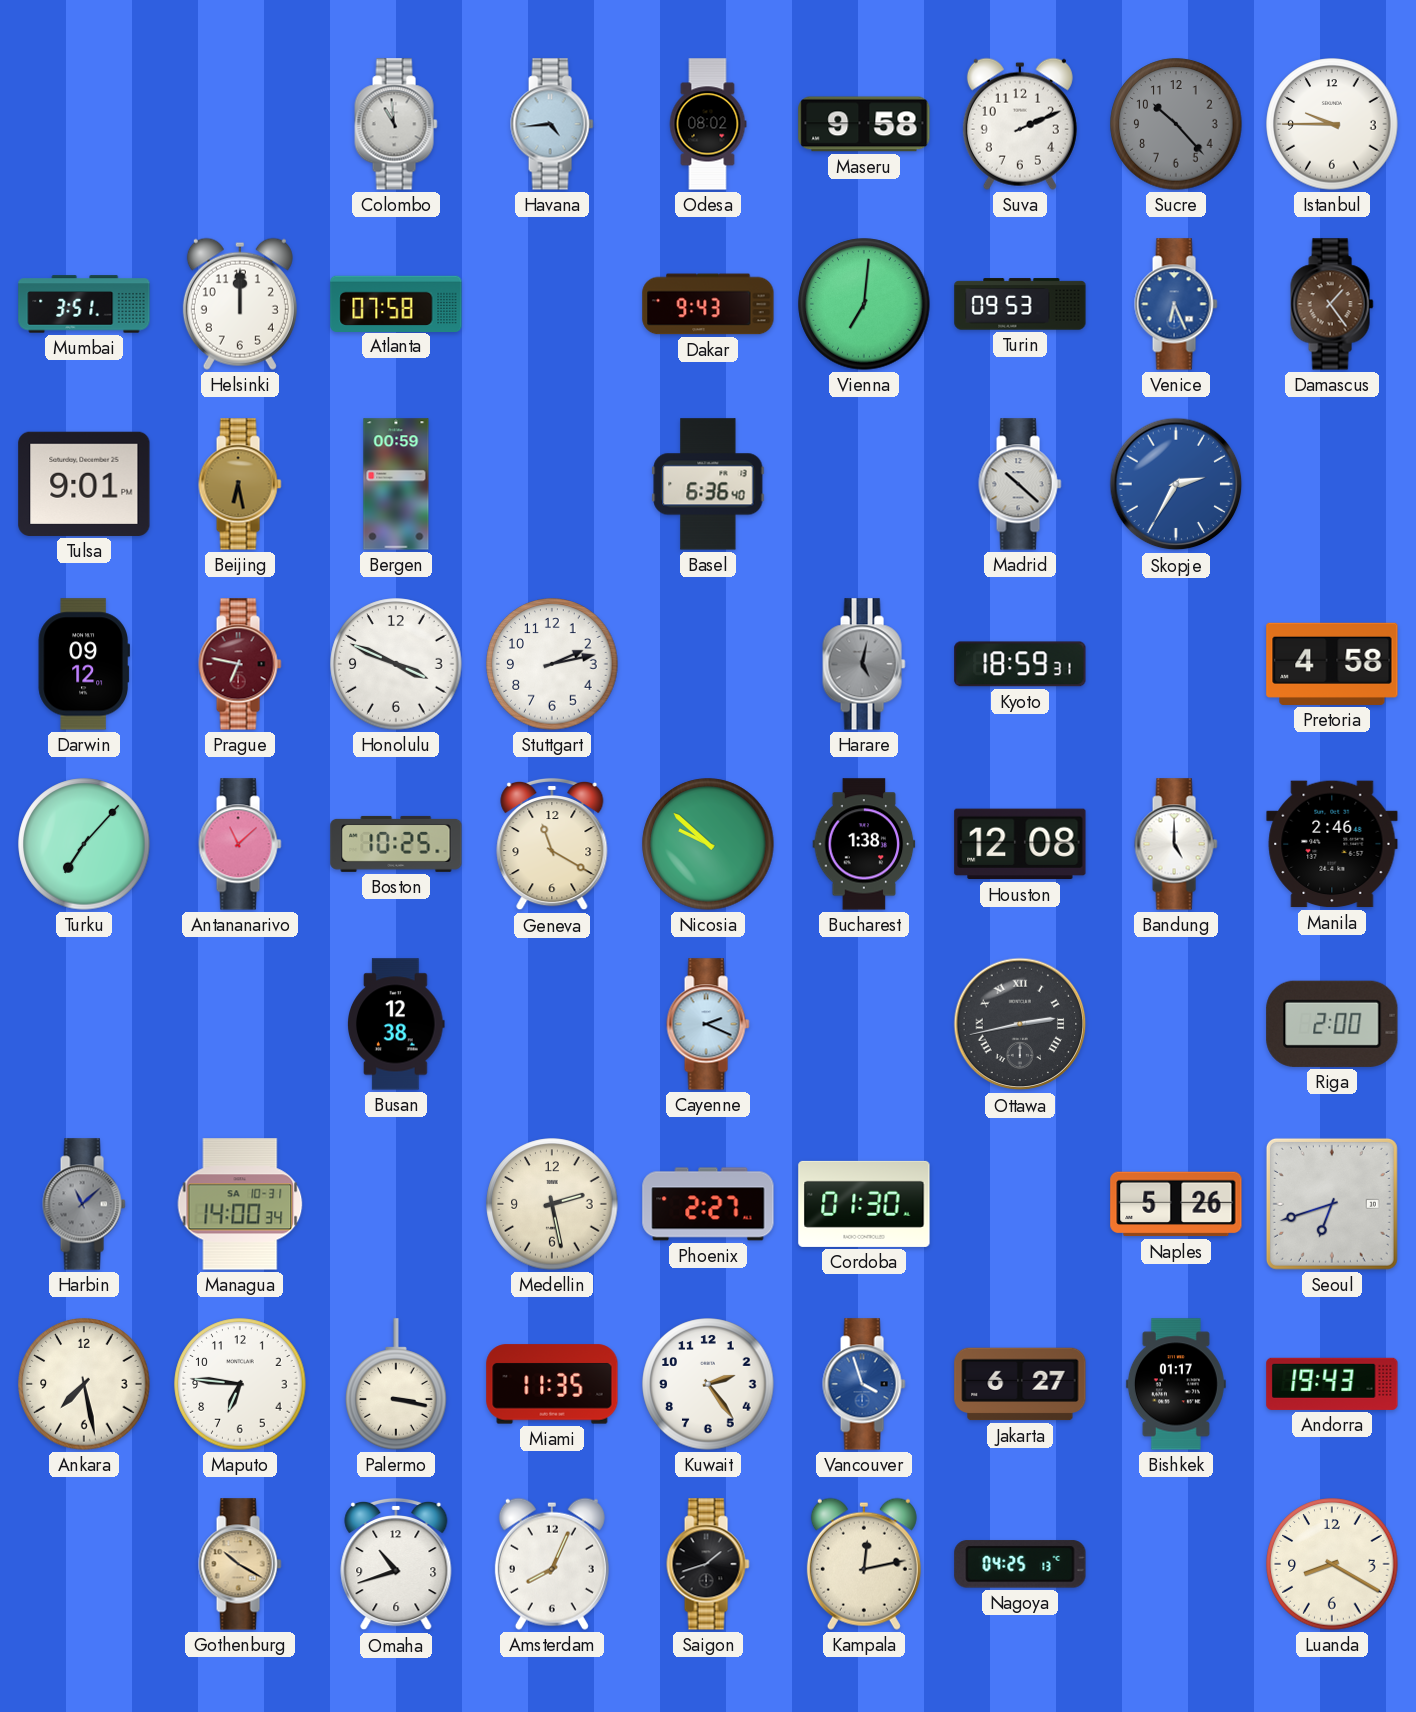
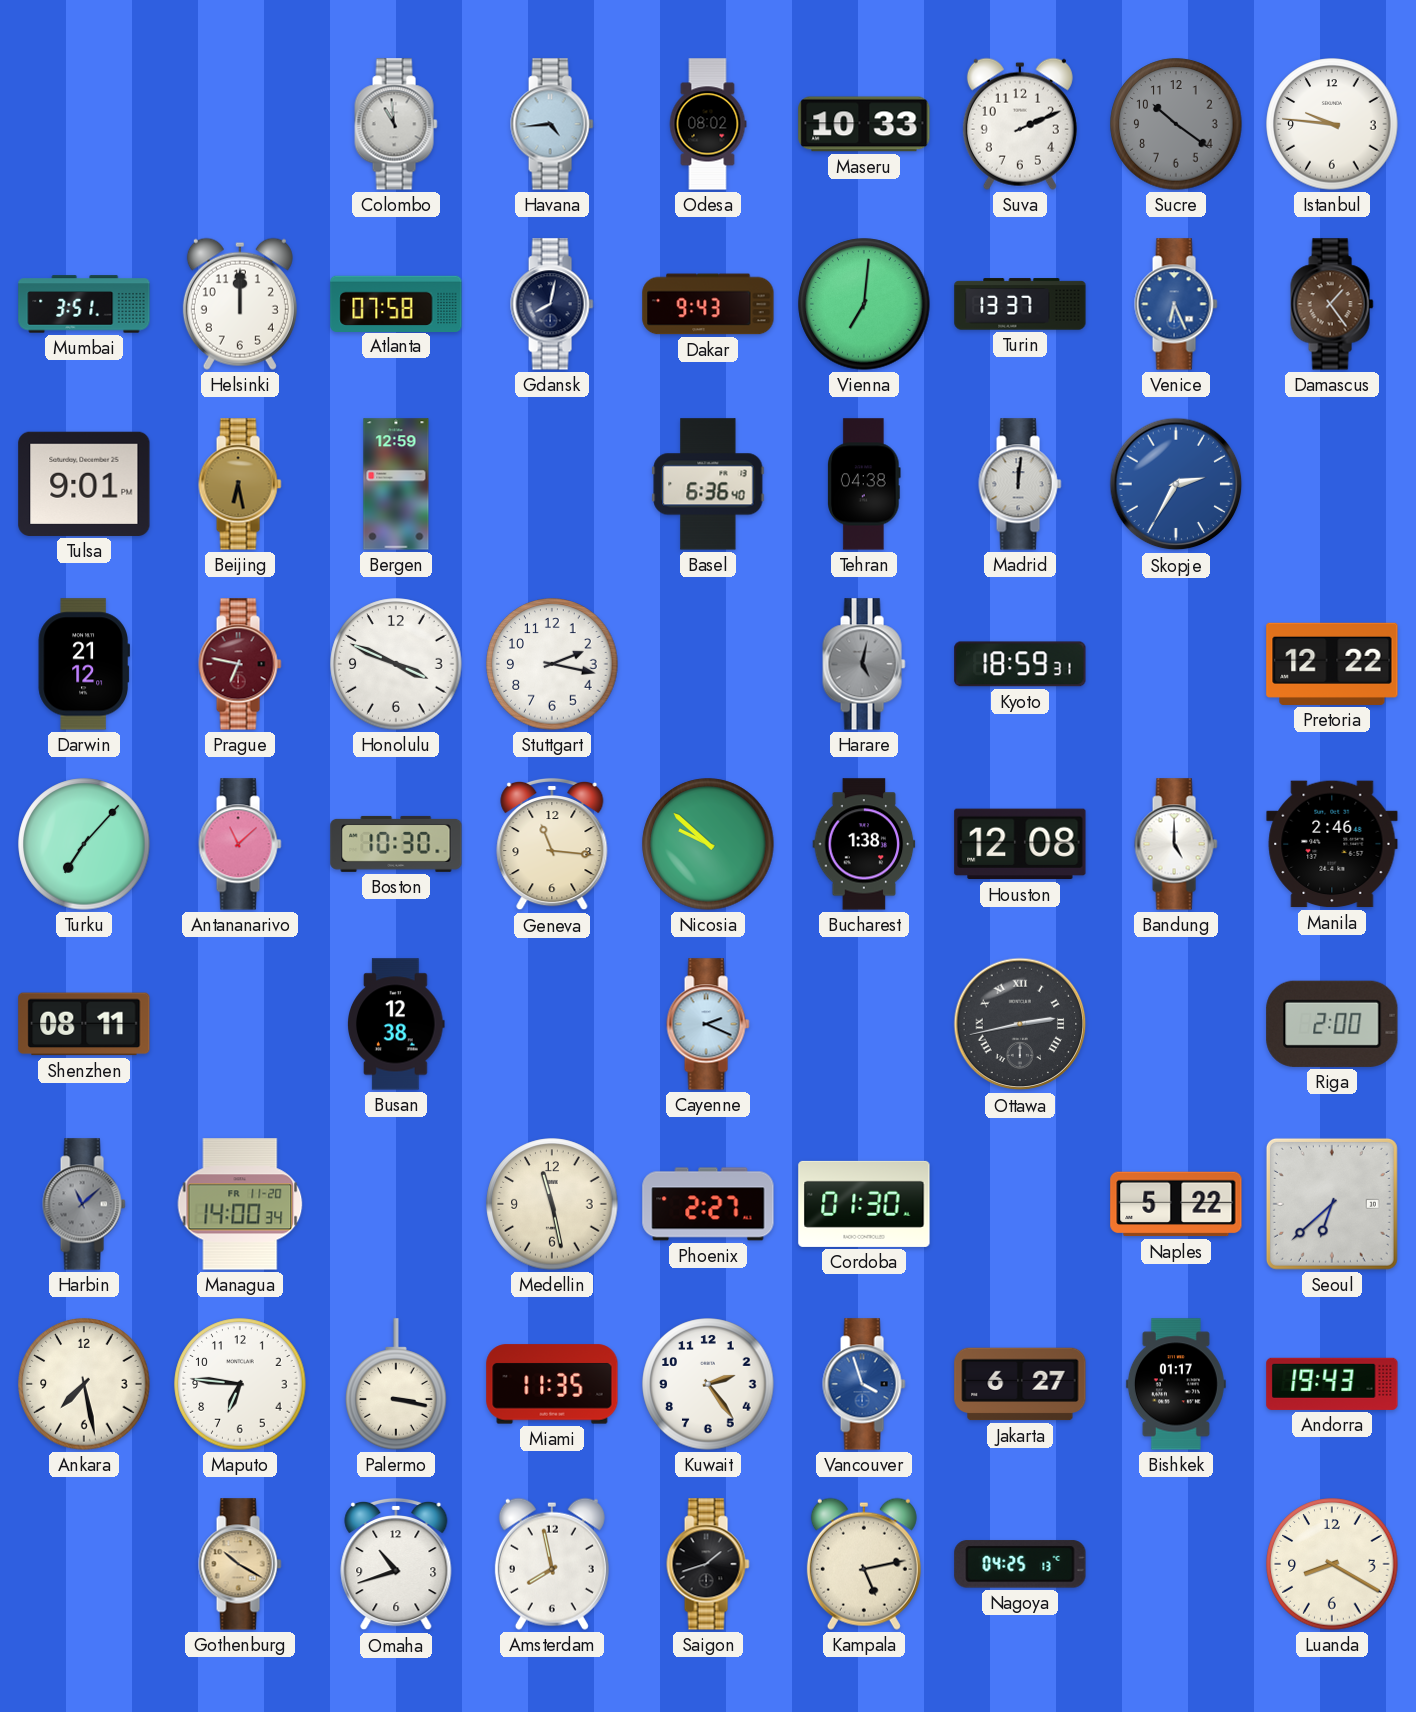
Maseru: 9:58 -> 10:33 (864, 124)
Sucre: 10:23 -> 10:21 (1176, 124)
Istanbul: 9:45 -> 9:46 (1332, 124)
Gdansk: none -> 8:02 (552, 304)
Turin: 09:53 -> 13:37 (1020, 304)
Bergen: 00:59 -> 12:59 (396, 484)
Tehran: none -> 04:38 (865, 484)
Madrid: 10:22 -> 12:01 (1020, 484)
Darwin: 09:12 -> 21:12 (83, 664)
Stuttgart: 2:13 -> 2:17 (552, 664)
Pretoria: 4:58 -> 12:22 (1332, 664)
Boston: 10:25 -> 10:30 (396, 844)
Geneva: 11:20 -> 11:16 (552, 844)
Shenzhen: none -> 08:11 (84, 1024)
Managua date: SA 10-31 -> FR 11-20 (240, 1204)
Medellin: 2:28 -> 11:28 (552, 1204)
Naples: 5:26 -> 5:22 (1176, 1204)
Seoul: 6:42 -> 6:38 (1332, 1204)
Amsterdam: 8:04 -> 7:58 (552, 1564)
Kampala: 12:13 -> 5:13 (864, 1564)
